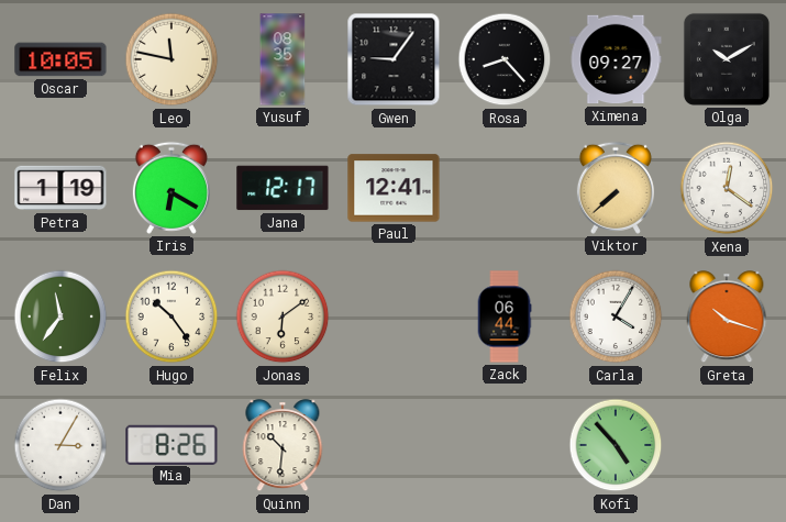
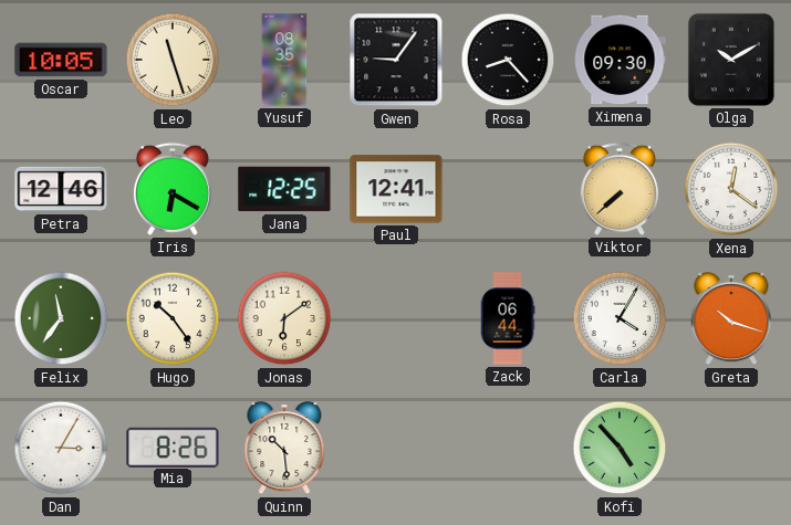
Leo: 11:47 -> 11:27 (173, 60)
Ximena: 09:27 -> 09:30 (620, 60)
Petra: 1:19 -> 12:46 (61, 189)
Jana: 12:17 -> 12:25 (284, 189)
Quinn: 10:31 -> 10:29 (284, 449)
